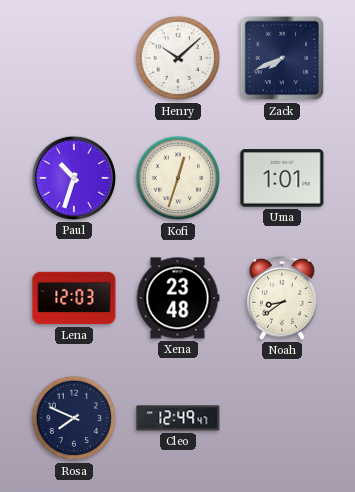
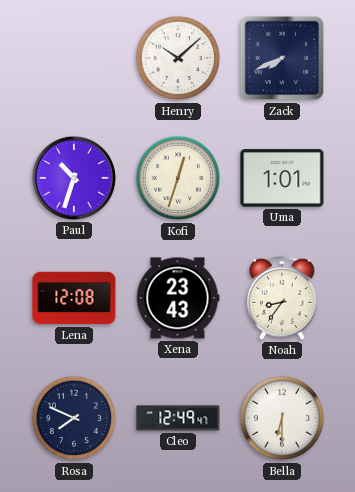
Lena: 12:03 -> 12:08 (74, 298)
Xena: 23:48 -> 23:43 (178, 298)
Noah: 8:39 -> 8:36 (282, 298)
Bella: none -> 6:30 (282, 418)
